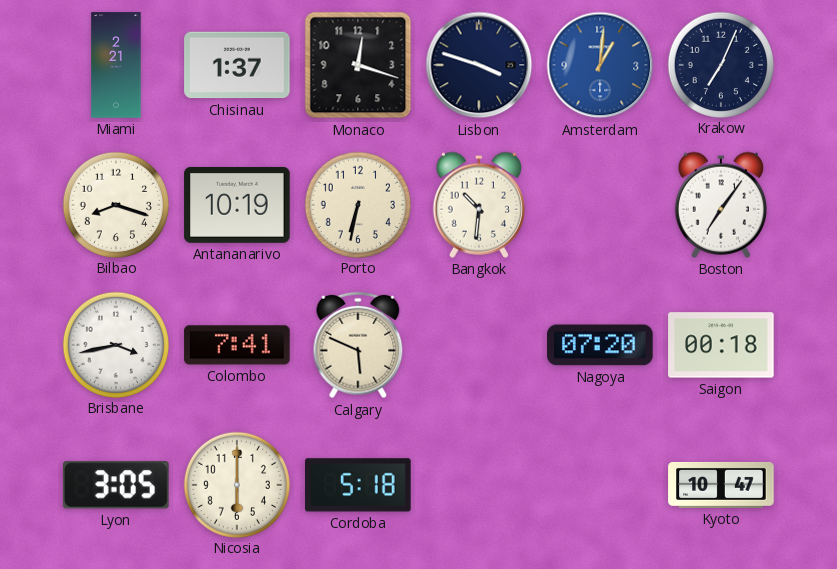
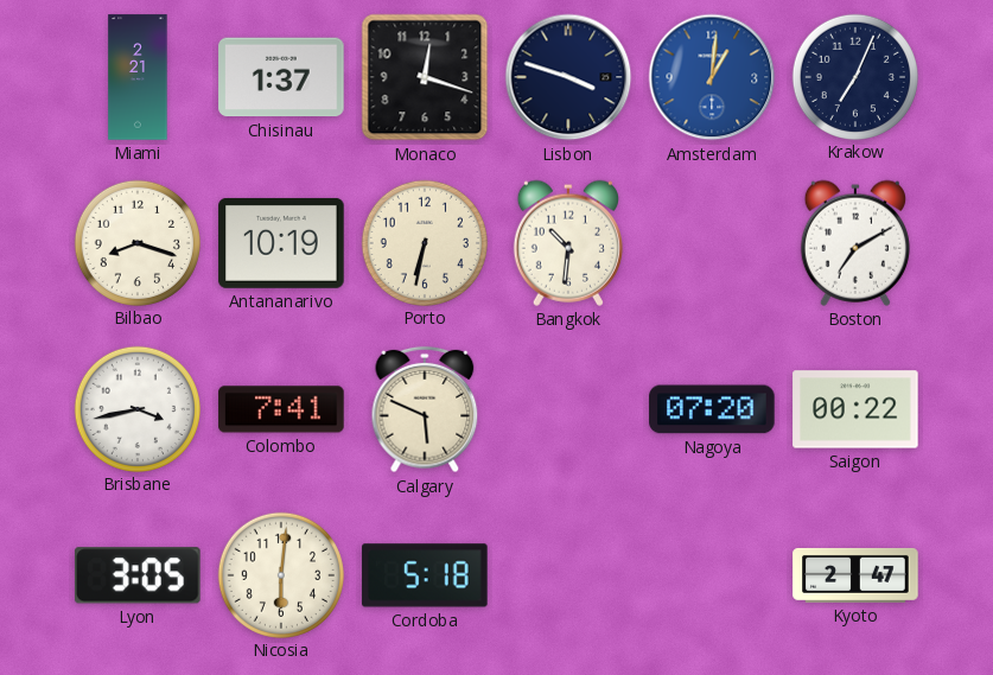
Boston: 7:06 -> 7:10 (855, 243)
Saigon: 00:18 -> 00:22 (855, 409)
Nicosia: 6:00 -> 6:01 (280, 574)
Kyoto: 10:47 -> 2:47 (855, 575)
